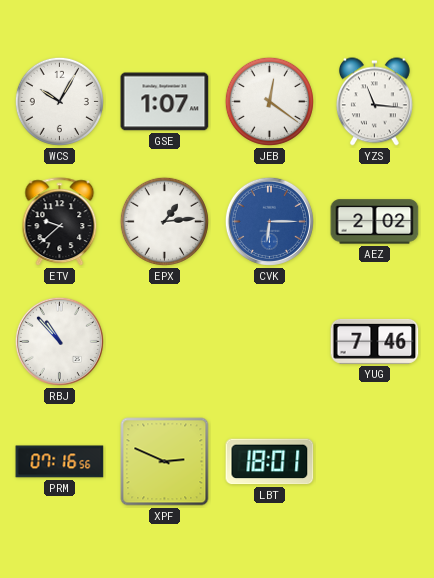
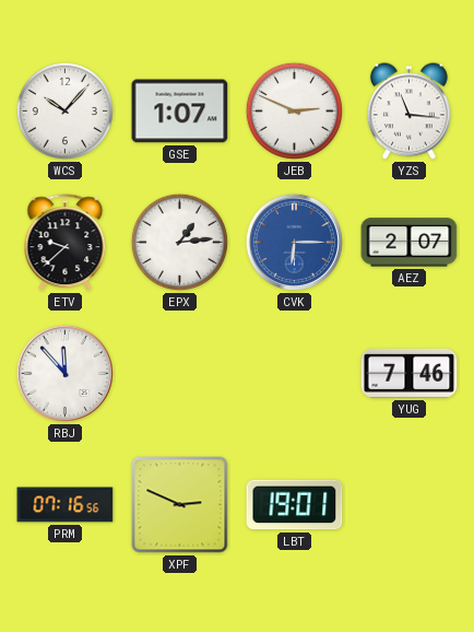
WCS: 10:05 -> 10:07 (64, 110)
JEB: 12:21 -> 2:49 (294, 110)
AEZ: 2:02 -> 2:07 (410, 243)
RBJ: 10:53 -> 11:53 (64, 373)
LBT: 18:01 -> 19:01 (295, 505)
